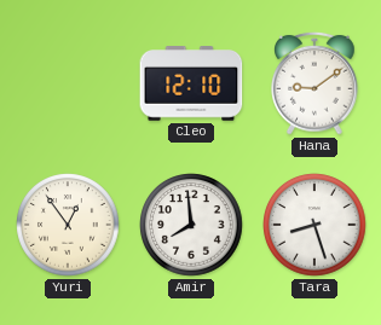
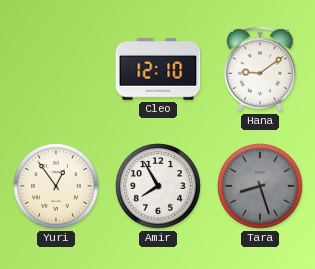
Amir: 7:59 -> 7:55 (158, 186)
Tara dial: white -> grey (260, 186)
